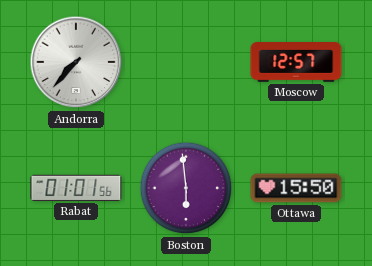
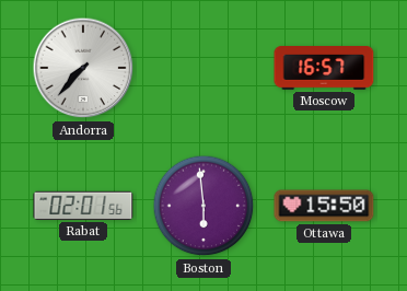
Moscow: 12:57 -> 16:57 (324, 69)
Rabat: 01:01 -> 02:01 (83, 206)
